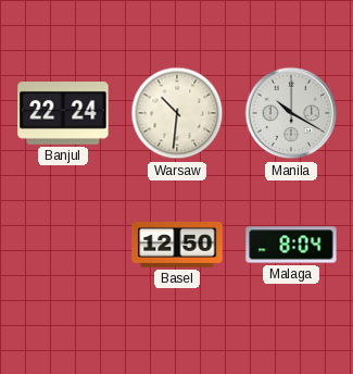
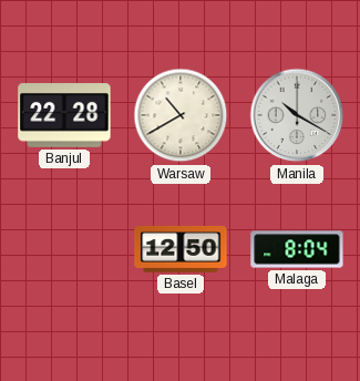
Banjul: 22:24 -> 22:28 (64, 116)
Warsaw: 10:31 -> 10:40 (181, 115)
